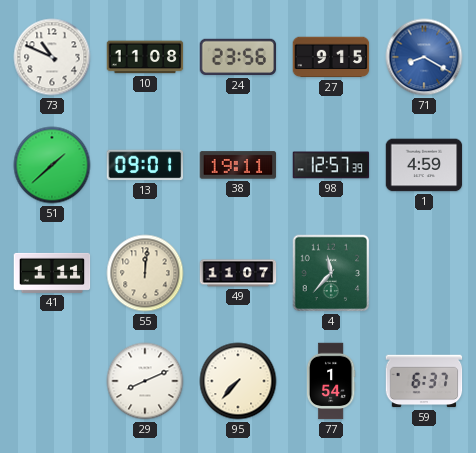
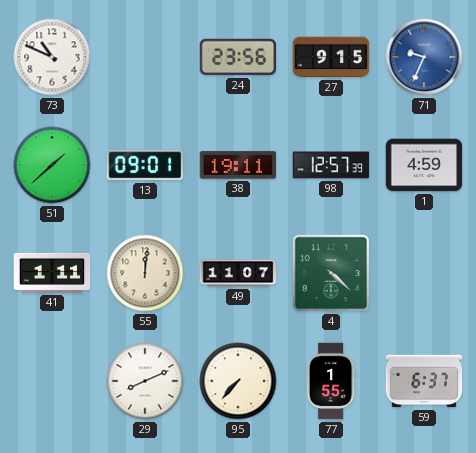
10: 11:08 -> none (145, 57)
71: 8:20 -> 9:34 (424, 57)
4: 11:37 -> 4:22 (331, 273)
77: 1:54 -> 1:55 (331, 381)
